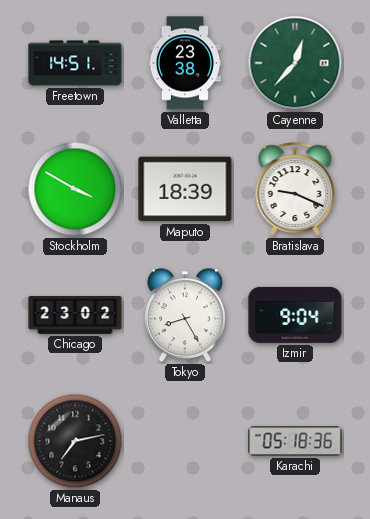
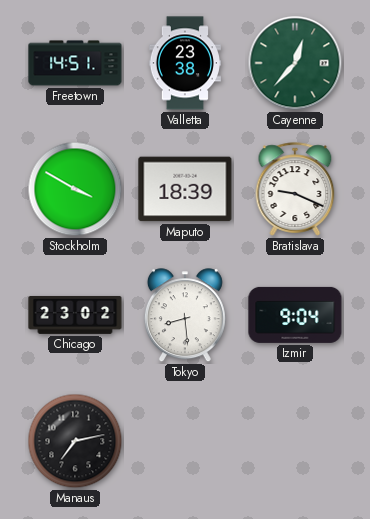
Tokyo: 8:25 -> 8:29 (185, 316)
Karachi: 05:18 -> none (295, 441)
